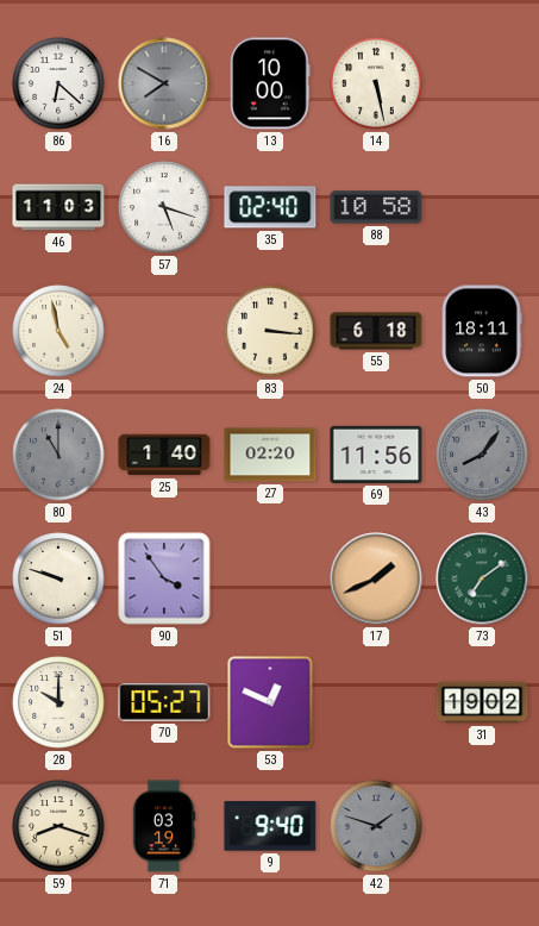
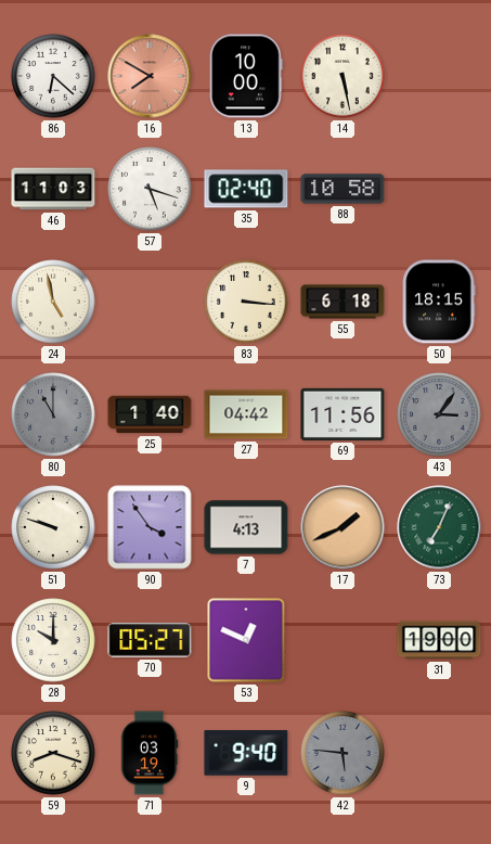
16 dial: grey -> salmon (150, 76)
50: 18:11 -> 18:15 (439, 302)
27: 02:20 -> 04:42 (246, 414)
43: 8:06 -> 3:06 (439, 414)
7: none -> 4:13 (246, 527)
73: 7:09 -> 7:04 (439, 527)
31: 19:02 -> 19:00 (439, 640)
42: 1:48 -> 5:46 (343, 753)
